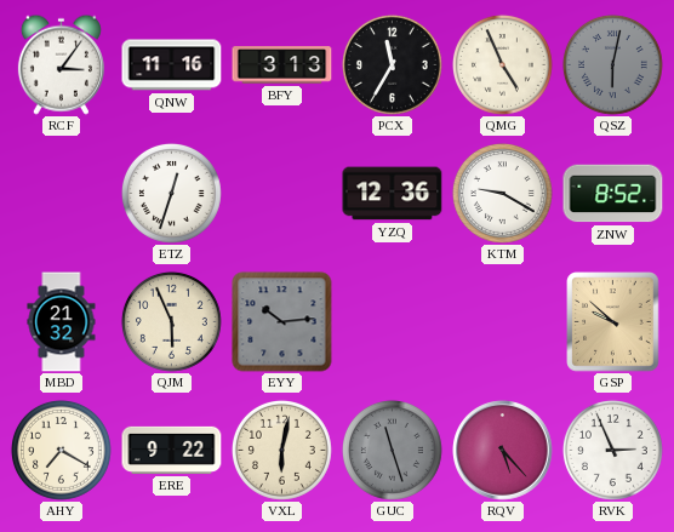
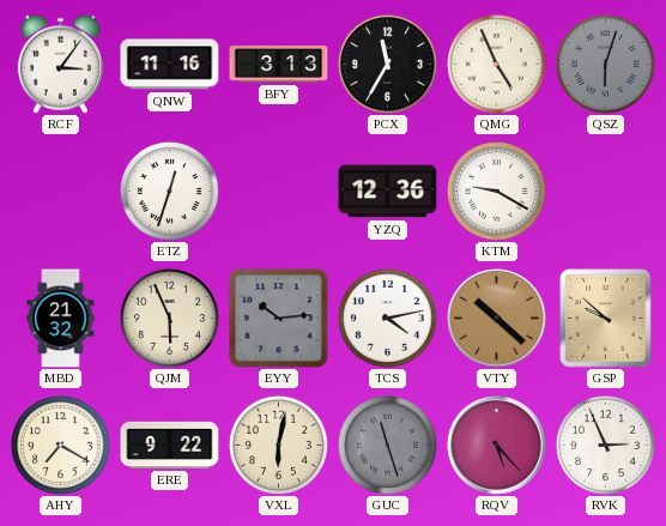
QSZ: 6:02 -> 6:03 (605, 64)
ZNW: 8:52 -> none (613, 194)
TCS: none -> 4:13 (387, 318)
VTY: none -> 10:22 (497, 319)
